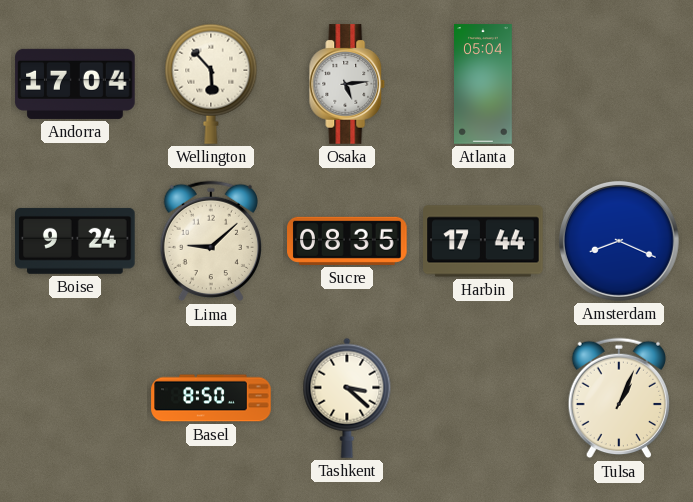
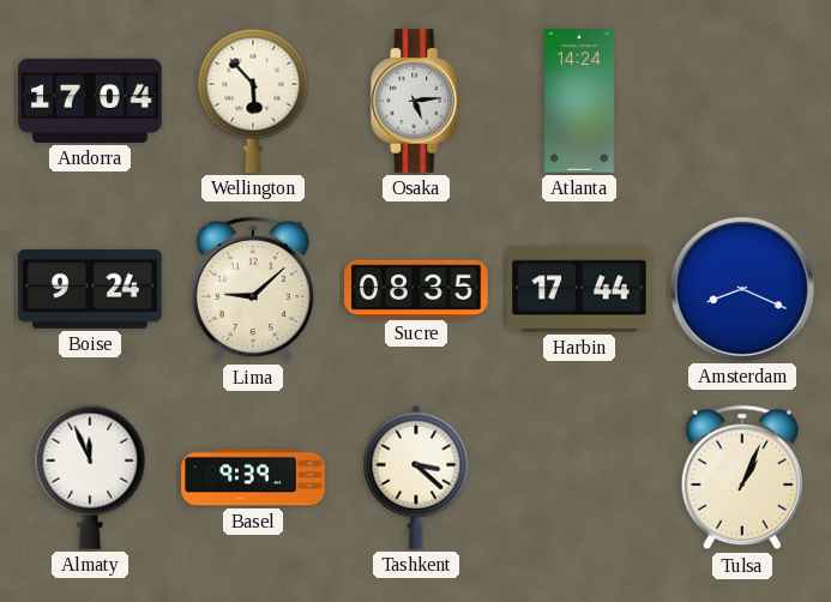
Atlanta: 05:04 -> 14:24 (580, 101)
Almaty: none -> 11:56 (90, 477)
Basel: 8:50 -> 9:39 (253, 477)
